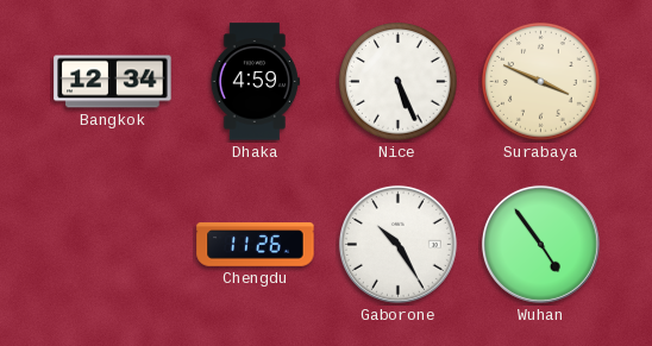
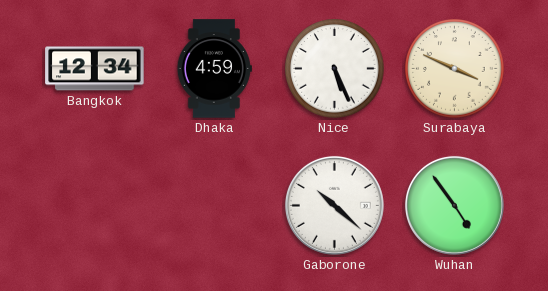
Chengdu: 11:26 -> none (256, 245)
Gaborone: 10:25 -> 10:22 (334, 205)
